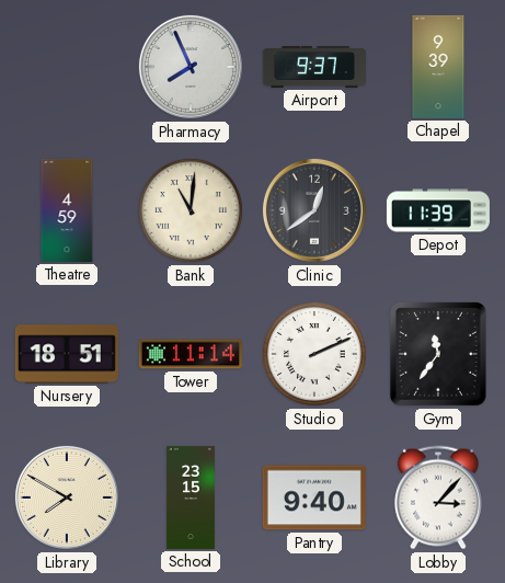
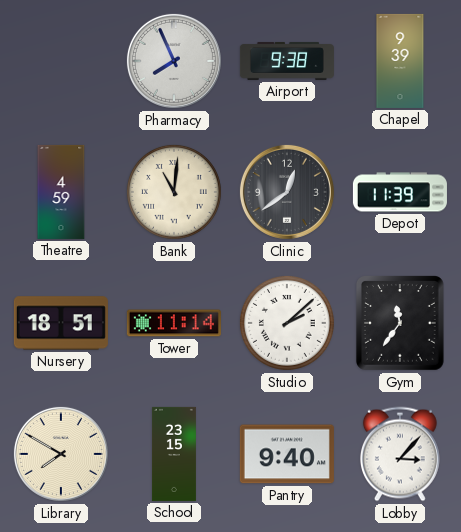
Airport: 9:37 -> 9:38 (287, 61)
Studio: 2:11 -> 2:08 (287, 323)
